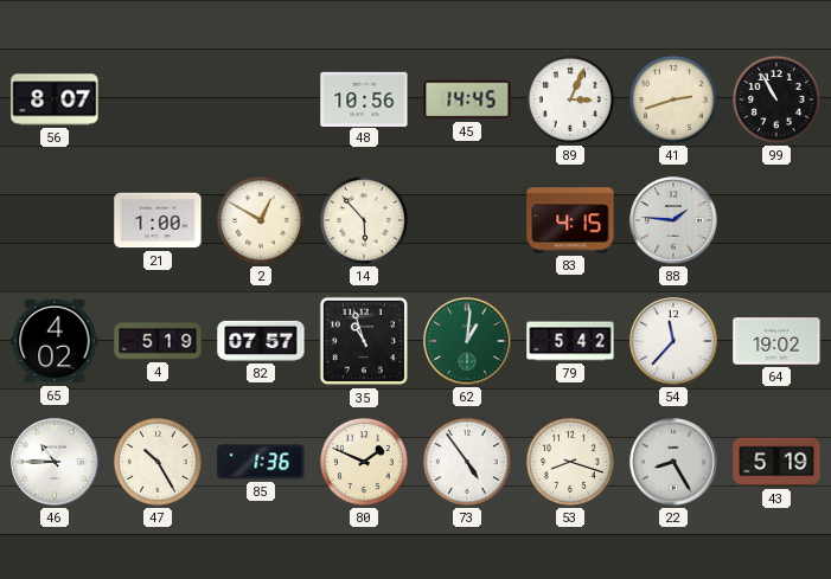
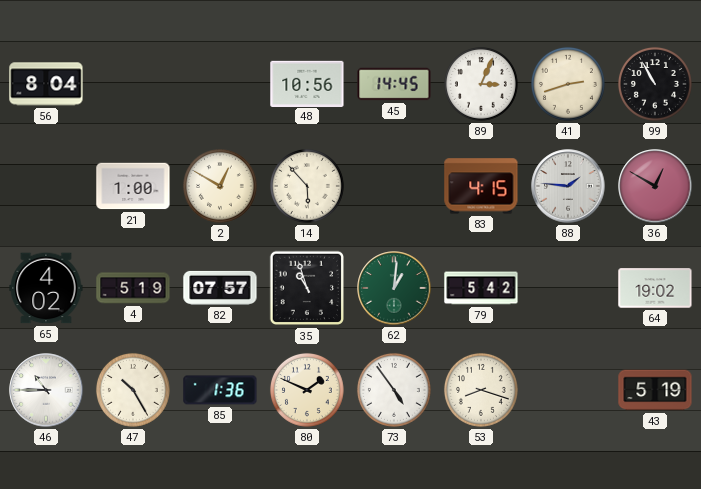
56: 8:07 -> 8:04 (46, 84)
36: none -> 12:50 (655, 186)
54: 11:37 -> none (673, 341)
22: 8:25 -> none (673, 462)
